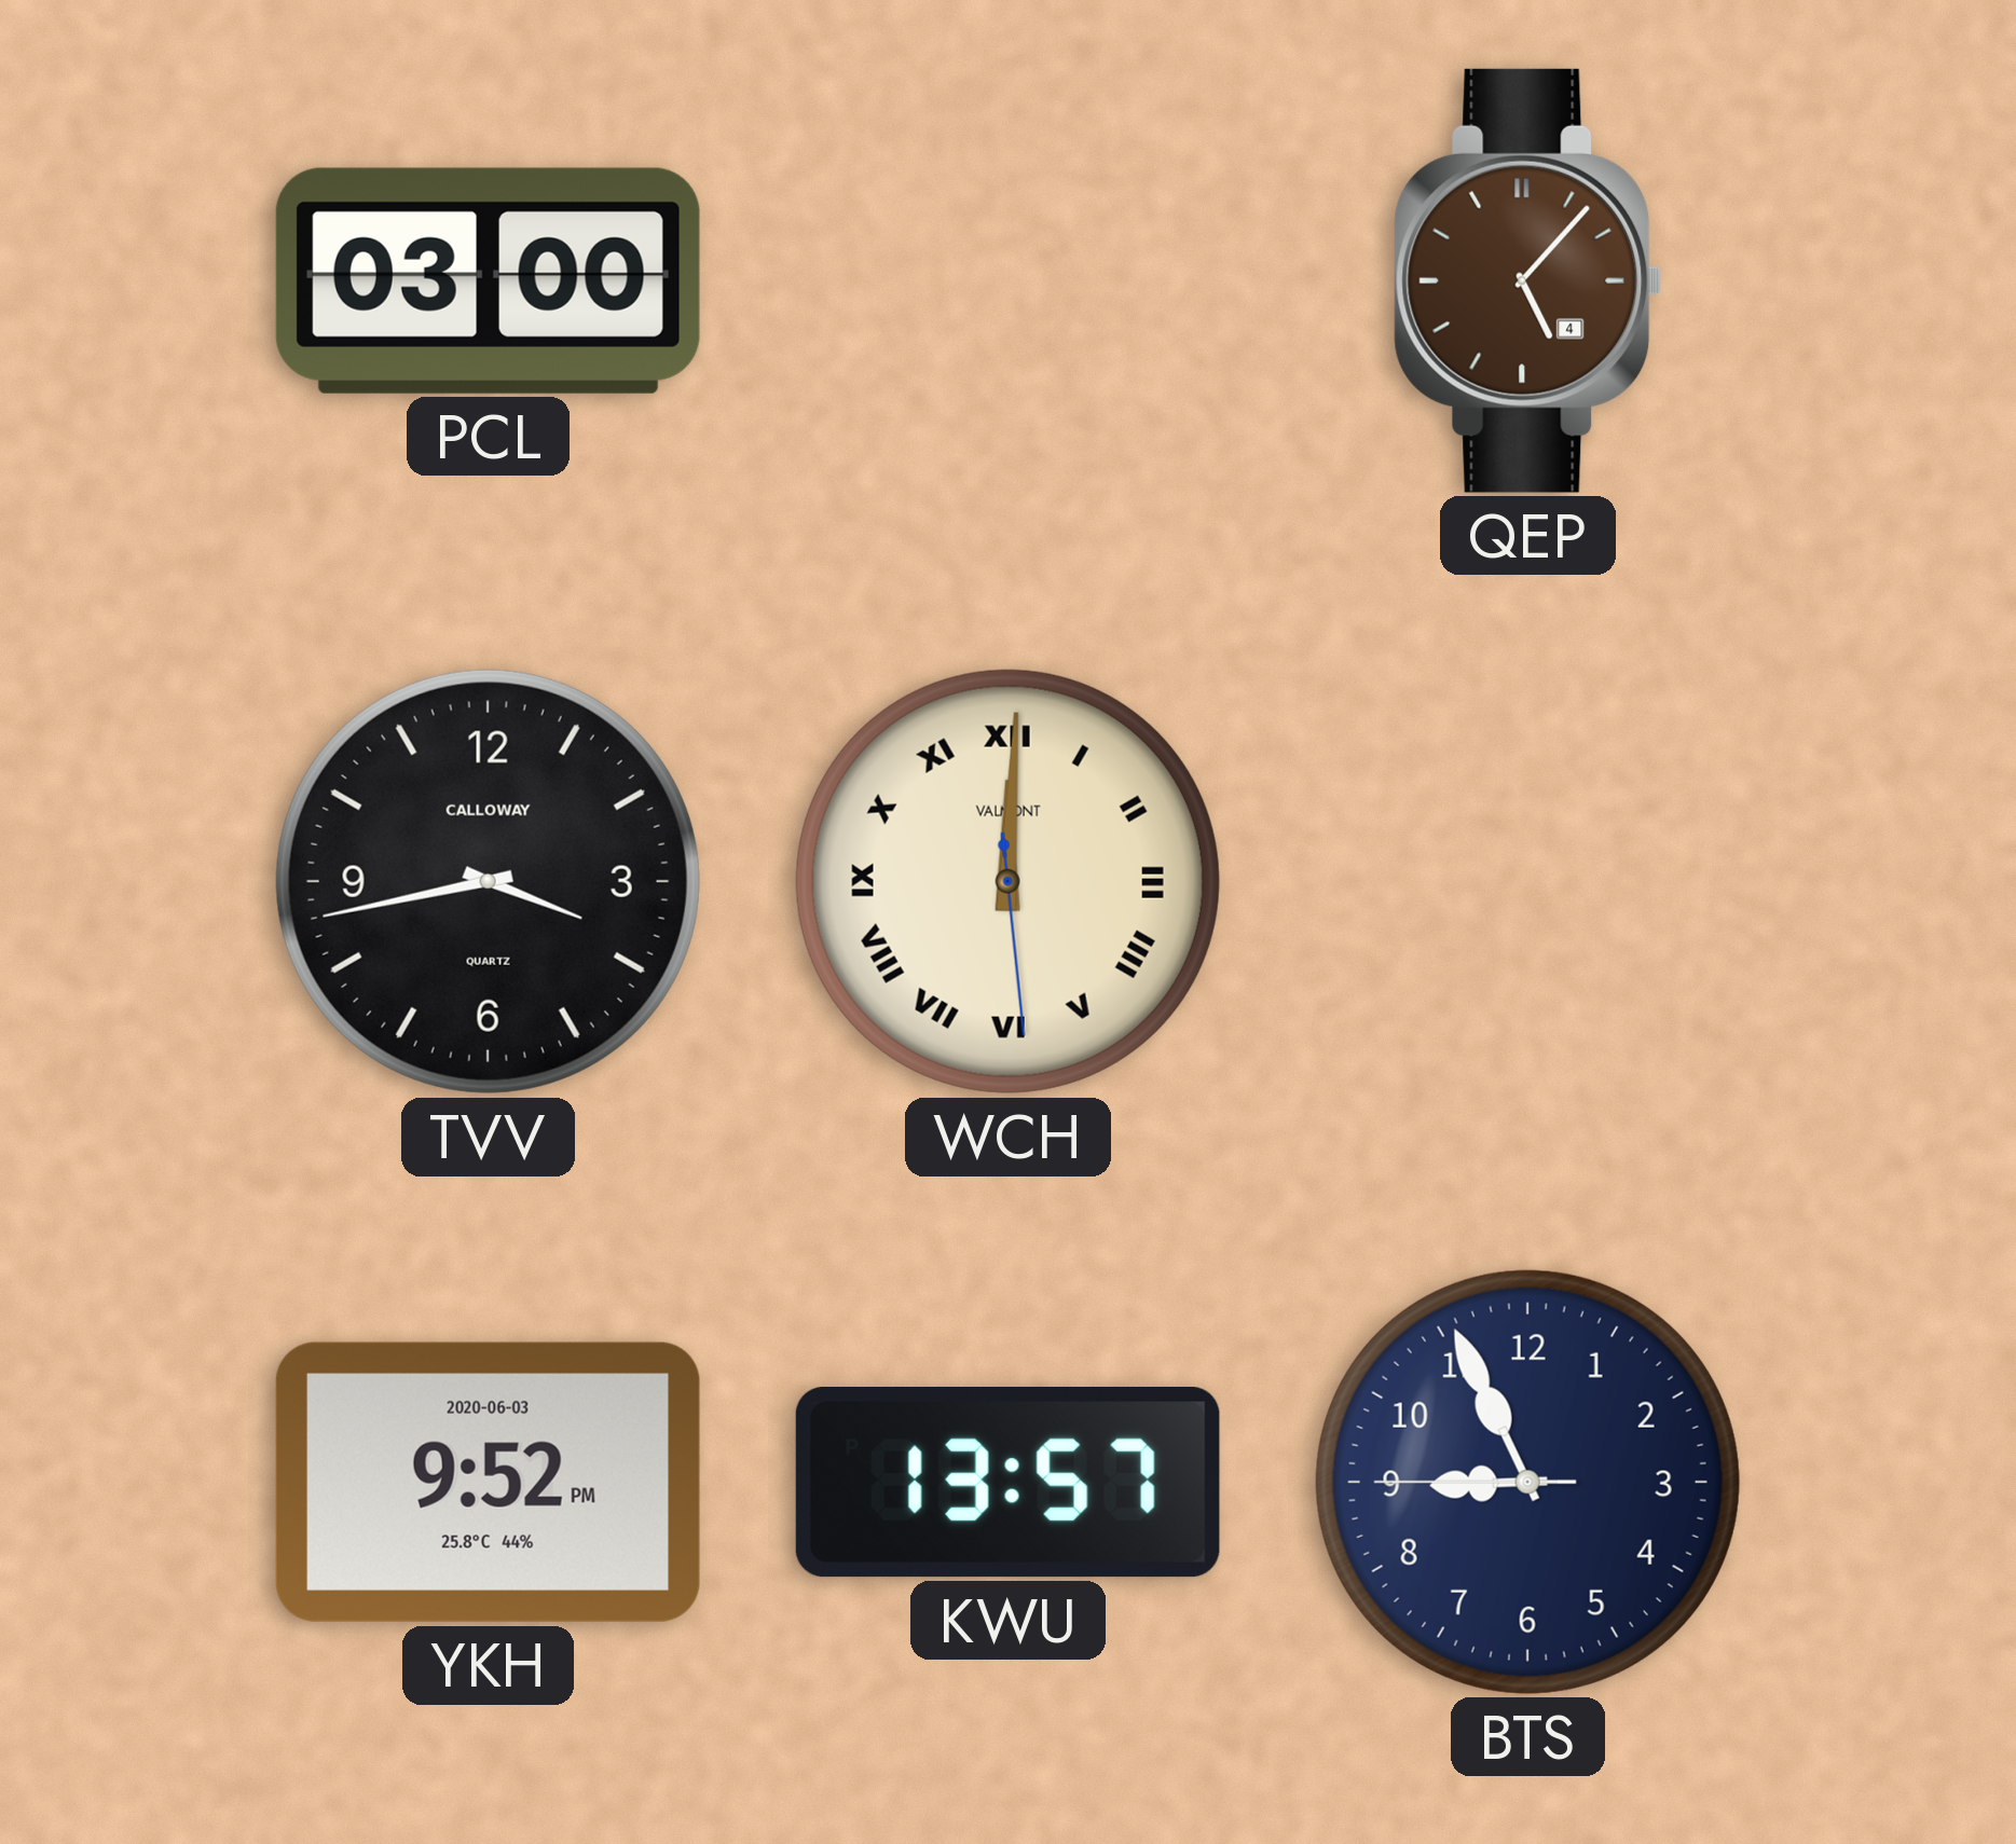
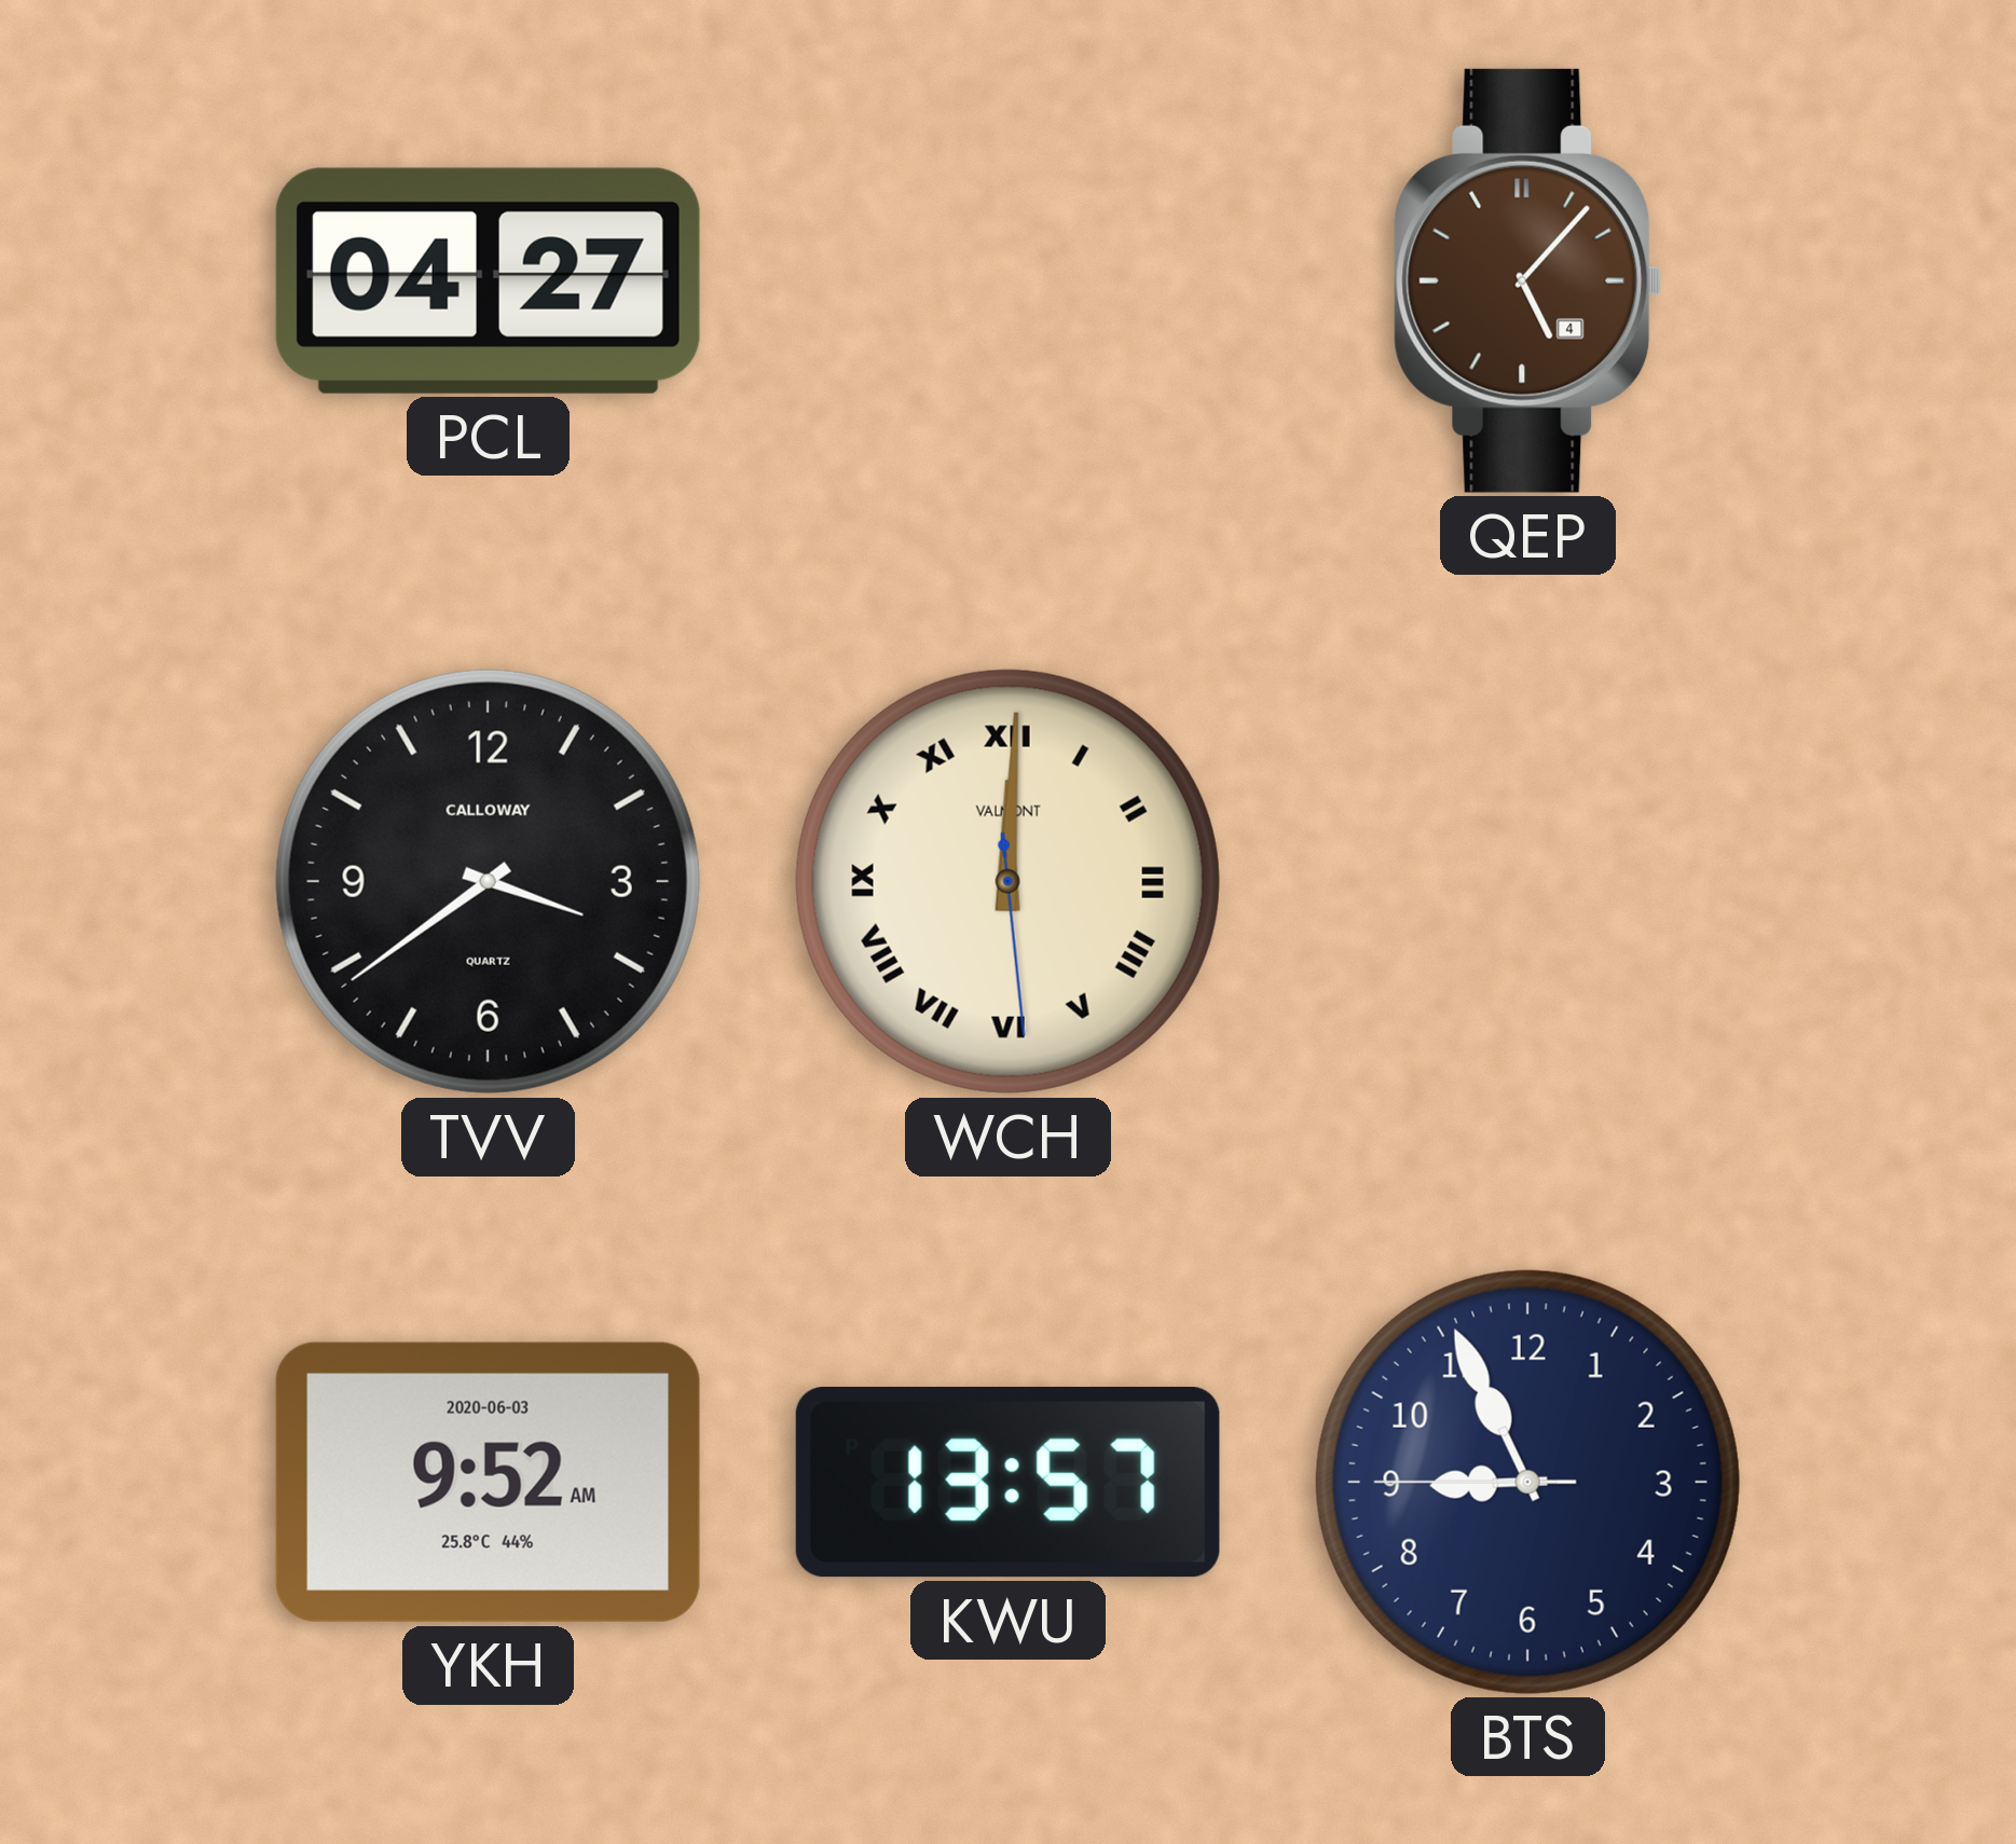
PCL: 03:00 -> 04:27 (488, 280)
TVV: 3:43 -> 3:39 (488, 881)
YKH: 9:52 PM -> 9:52 AM (488, 1482)
